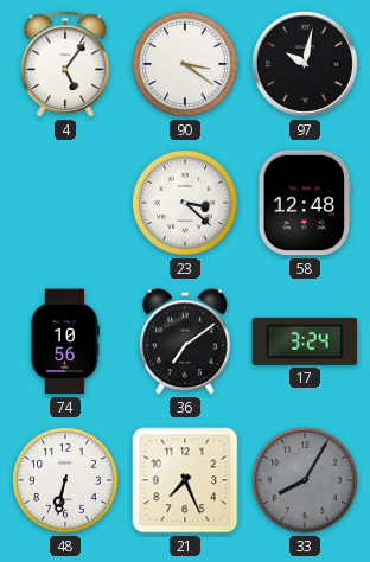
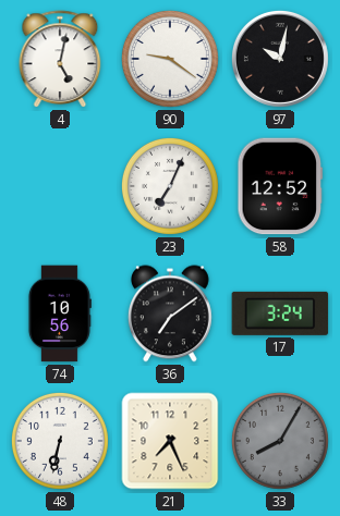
4: 5:06 -> 5:02 (60, 59)
90: 3:21 -> 9:21 (170, 59)
23: 3:22 -> 7:04 (170, 186)
58: 12:48 -> 12:52 (280, 186)
